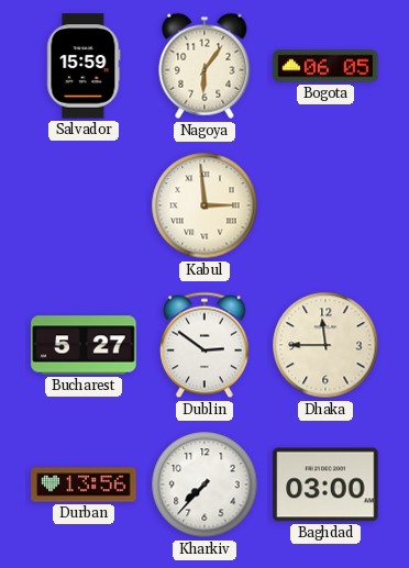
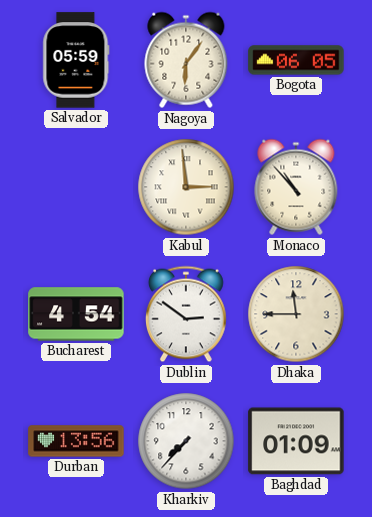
Salvador: 15:59 -> 05:59 (76, 60)
Monaco: none -> 10:53 (296, 187)
Bucharest: 5:27 -> 4:54 (76, 314)
Baghdad: 03:00 -> 01:09 (296, 441)
